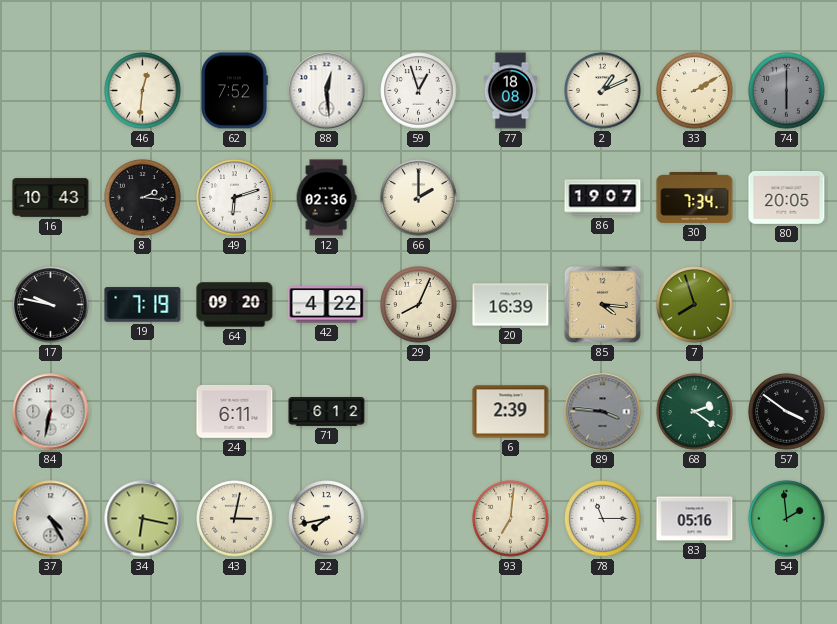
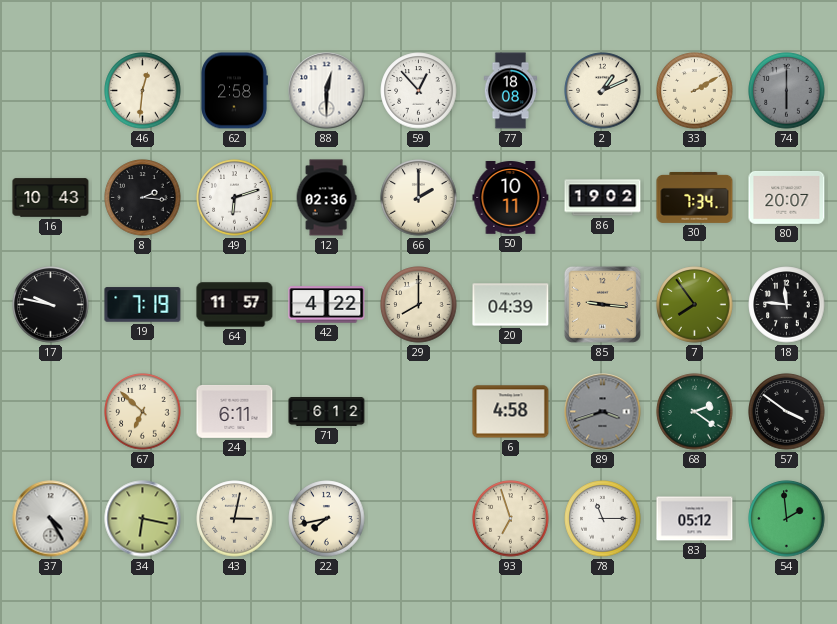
62: 7:52 -> 2:58 (234, 91)
88: 12:29 -> 12:30 (327, 91)
59: 12:57 -> 12:53 (419, 91)
50: none -> 10:11 (511, 198)
86: 19:07 -> 19:02 (603, 198)
80: 20:05 -> 20:07 (787, 198)
64: 09:20 -> 11:57 (235, 305)
29: 8:04 -> 8:00 (419, 305)
20: 16:39 -> 04:39 (511, 305)
85: 4:16 -> 9:16 (602, 304)
7: 7:57 -> 7:54 (695, 305)
18: none -> 11:46 (787, 305)
84: 6:32 -> none (51, 412)
67: none -> 6:52 (143, 412)
6: 2:39 -> 4:58 (511, 412)
89: 3:46 -> 3:42 (603, 412)
93: 7:01 -> 6:57 (511, 519)
83: 05:16 -> 05:12 (695, 519)
